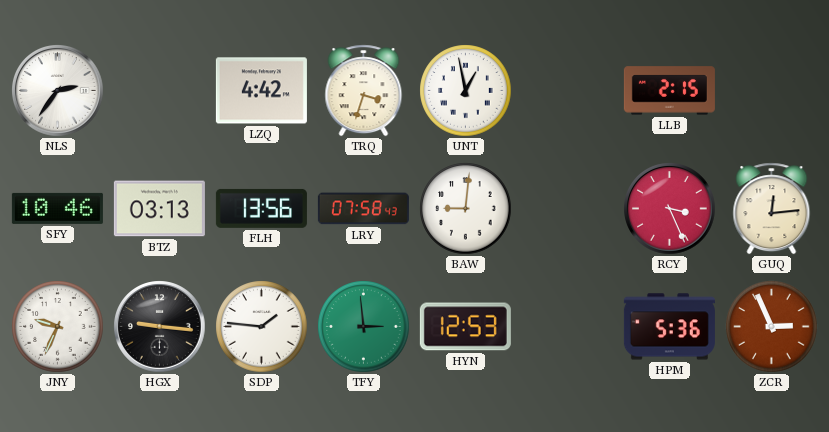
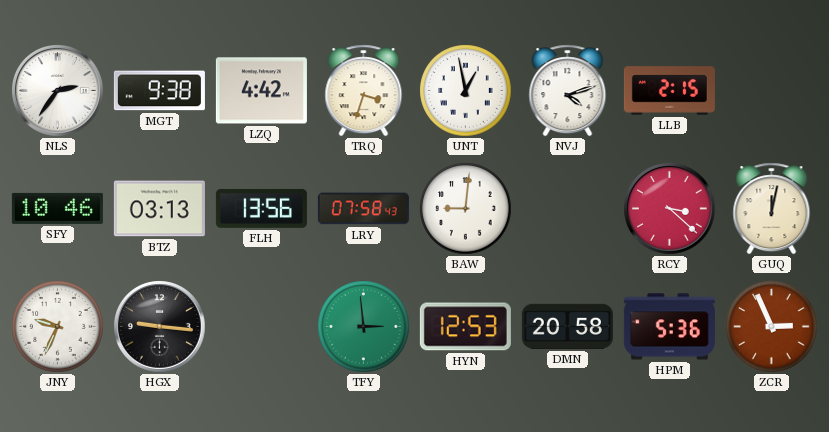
MGT: none -> 9:38 (159, 91)
NVJ: none -> 4:12 (568, 91)
RCY: 3:26 -> 3:22 (670, 209)
GUQ: 12:14 -> 12:02 (772, 209)
SDP: 1:46 -> none (262, 327)
DMN: none -> 20:58 (567, 326)
